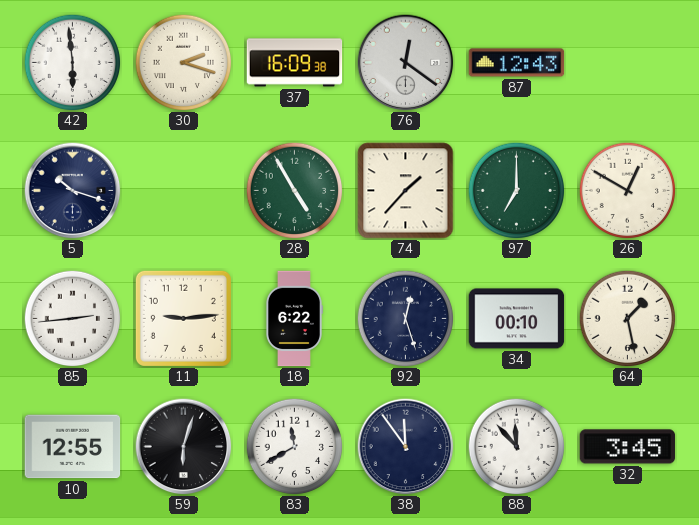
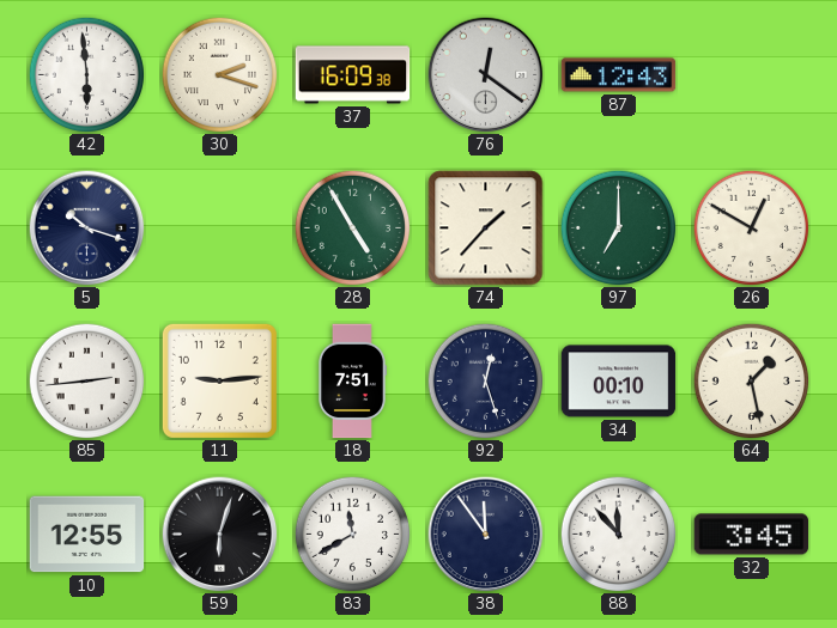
18: 6:22 -> 7:51 (352, 382)
